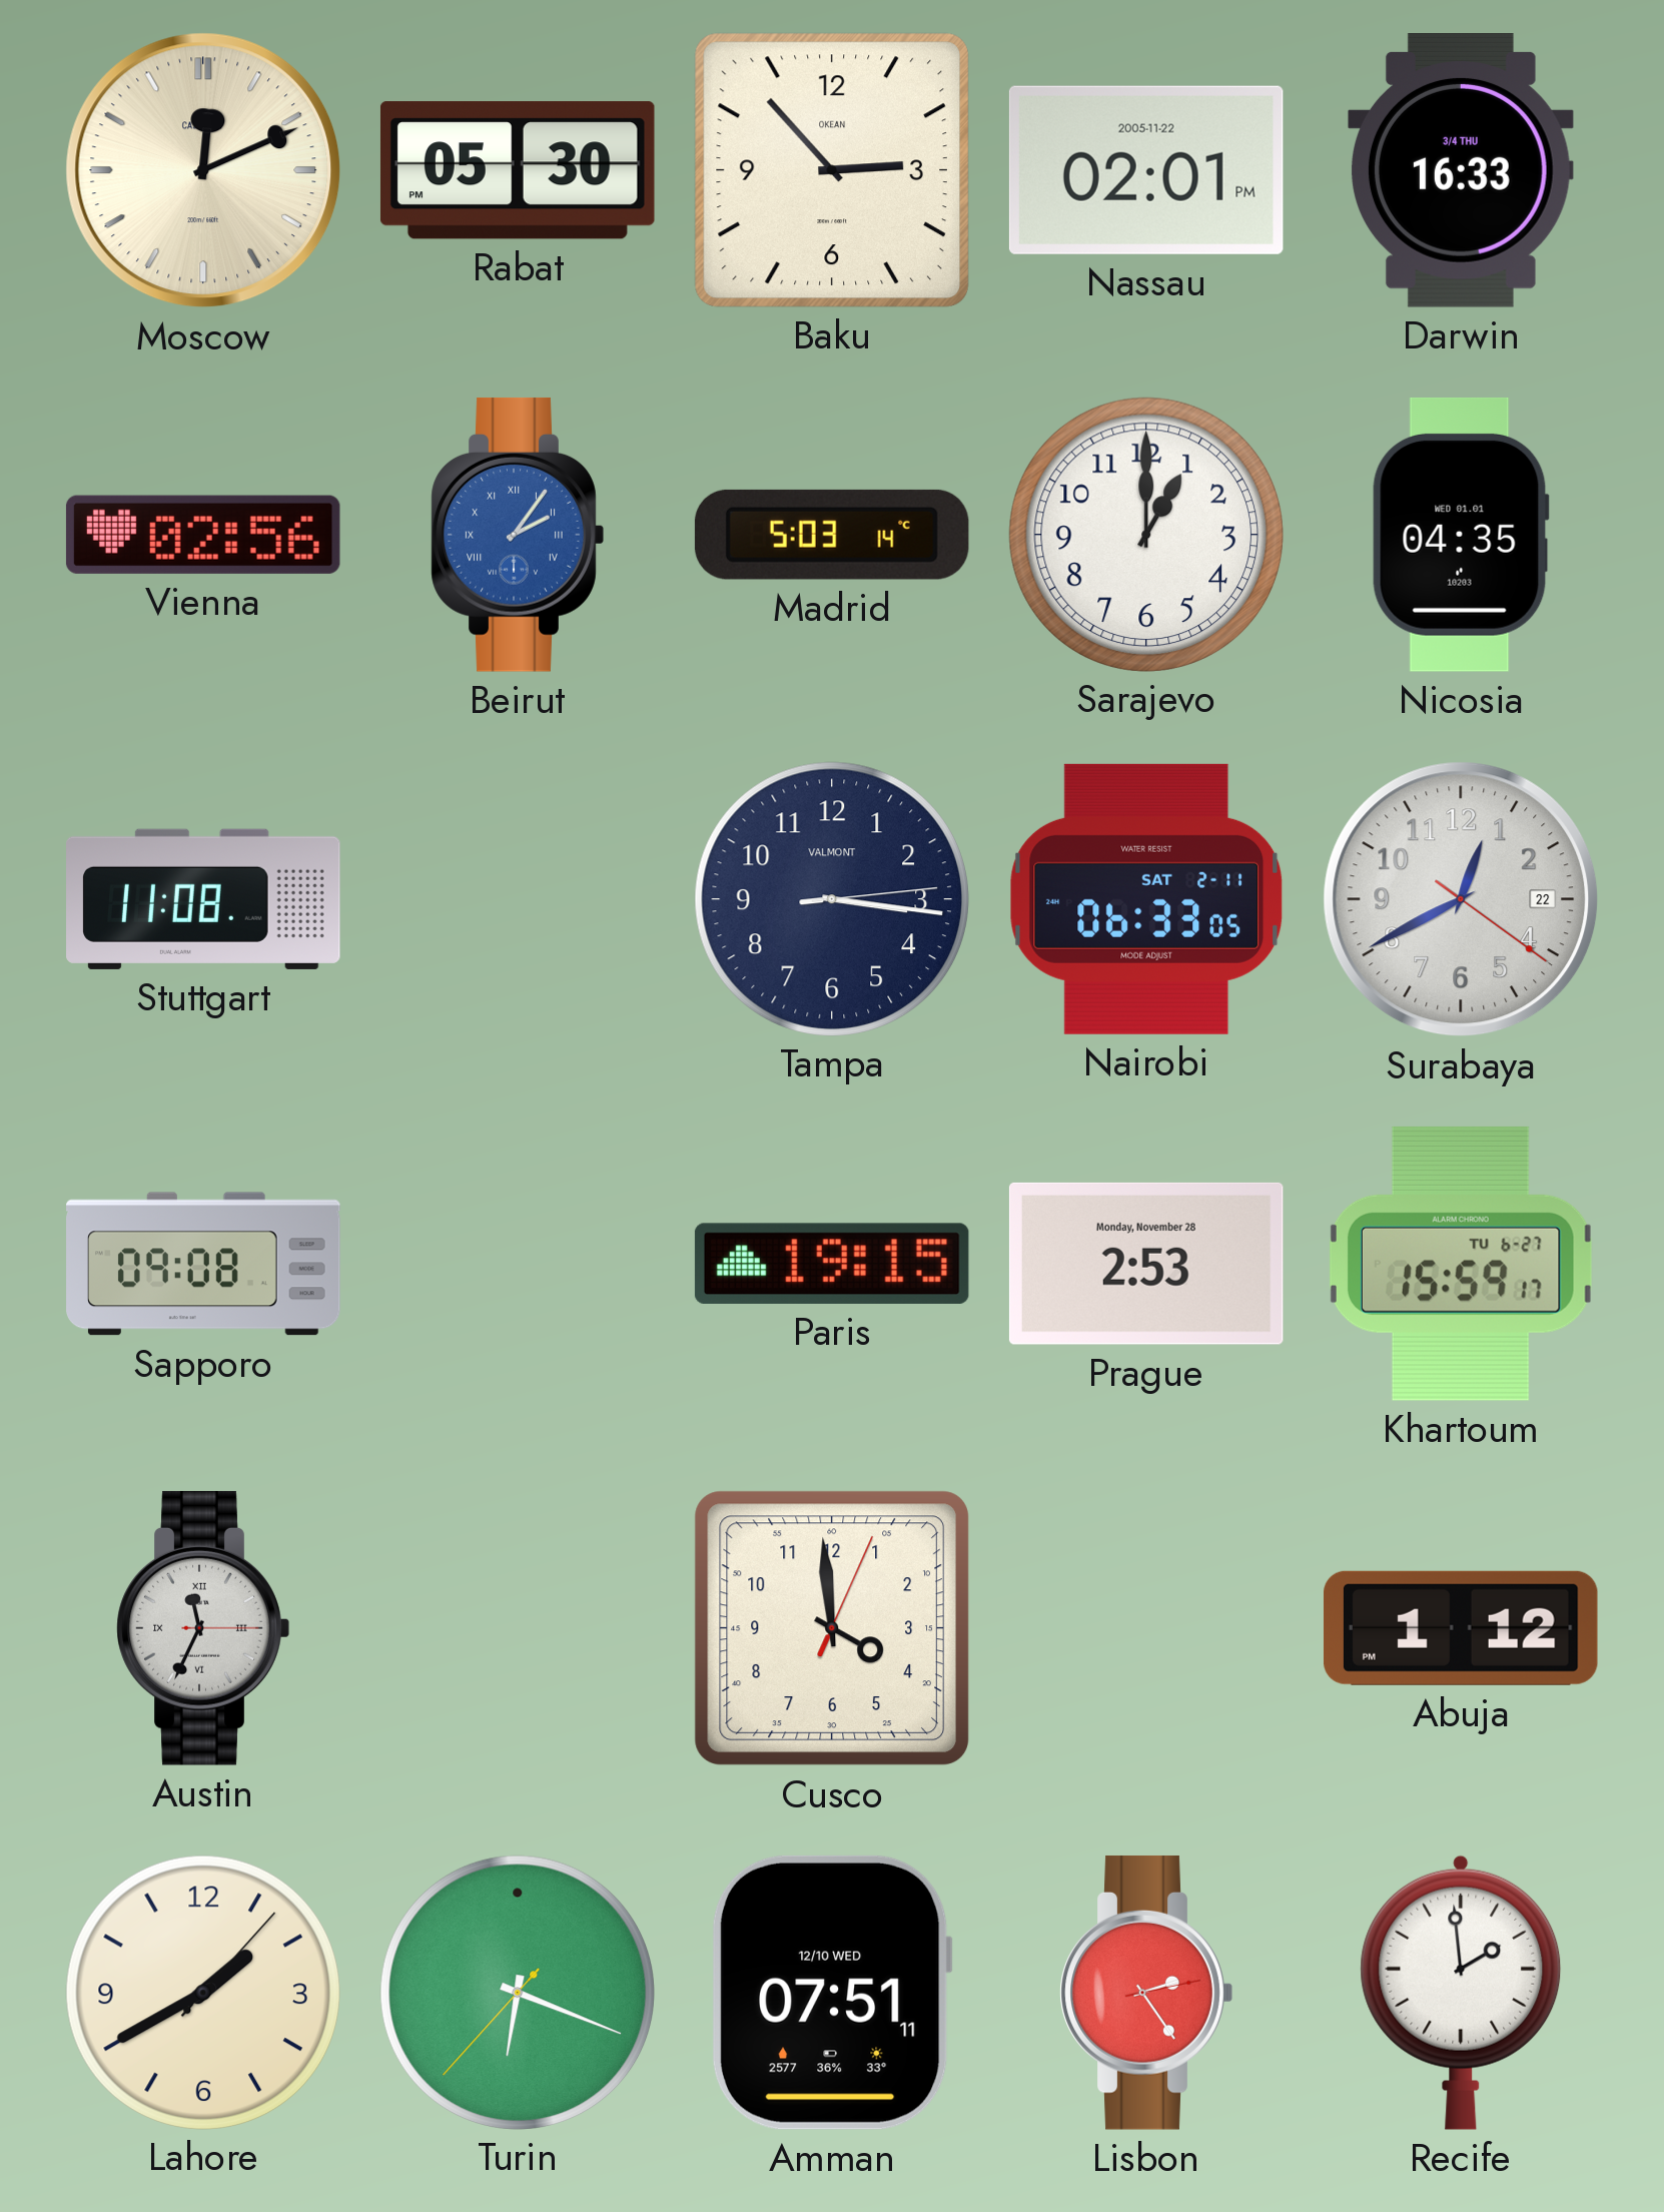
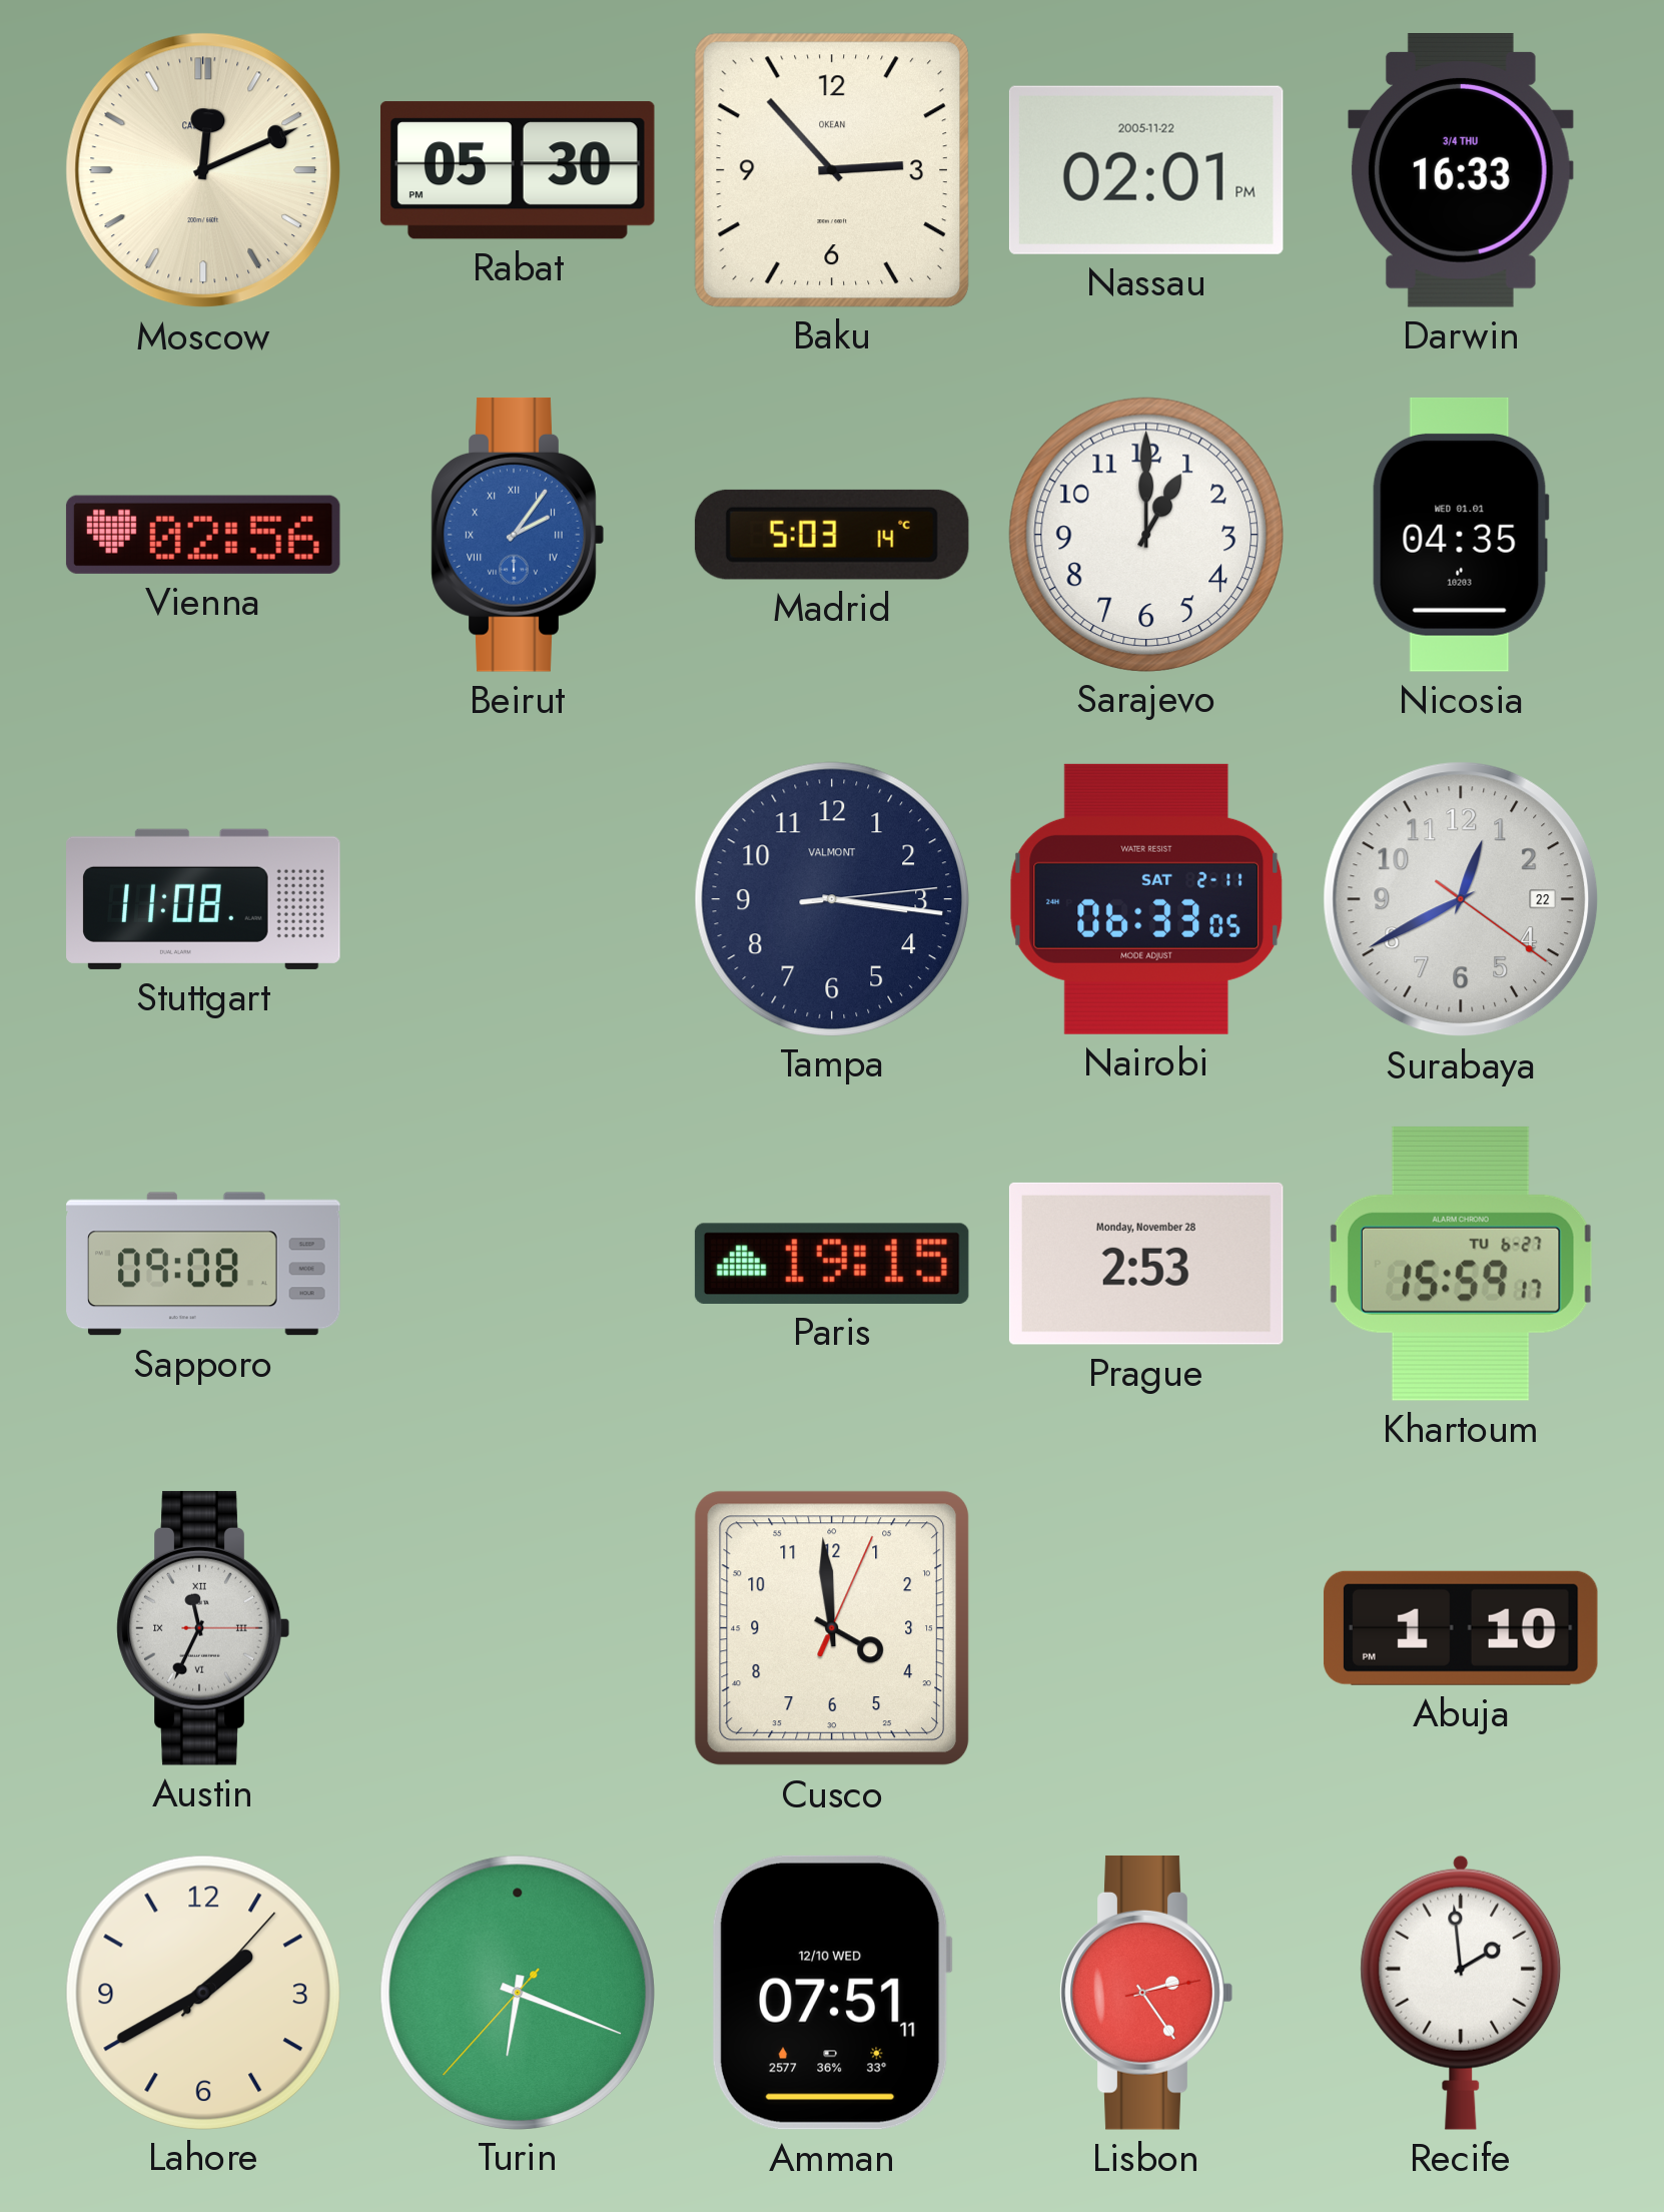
Abuja: 1:12 -> 1:10 (1461, 1628)
